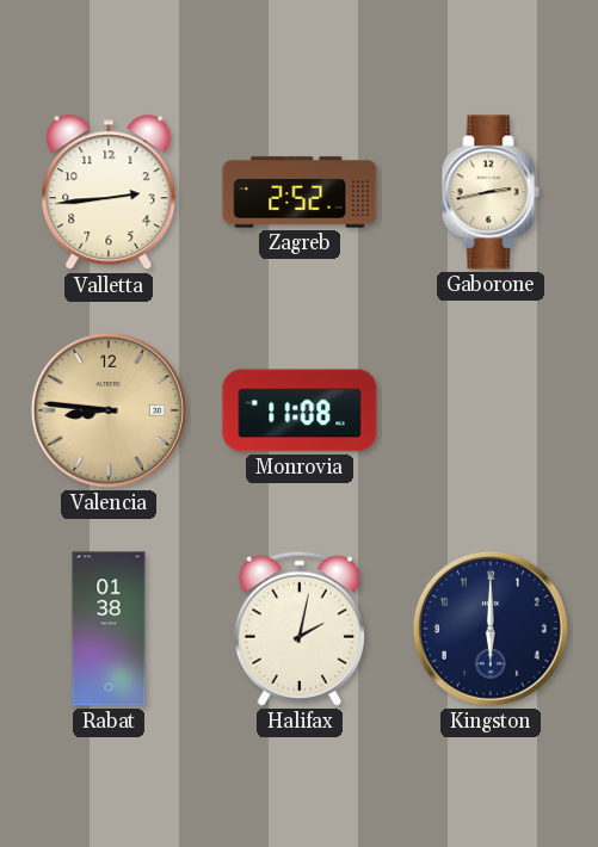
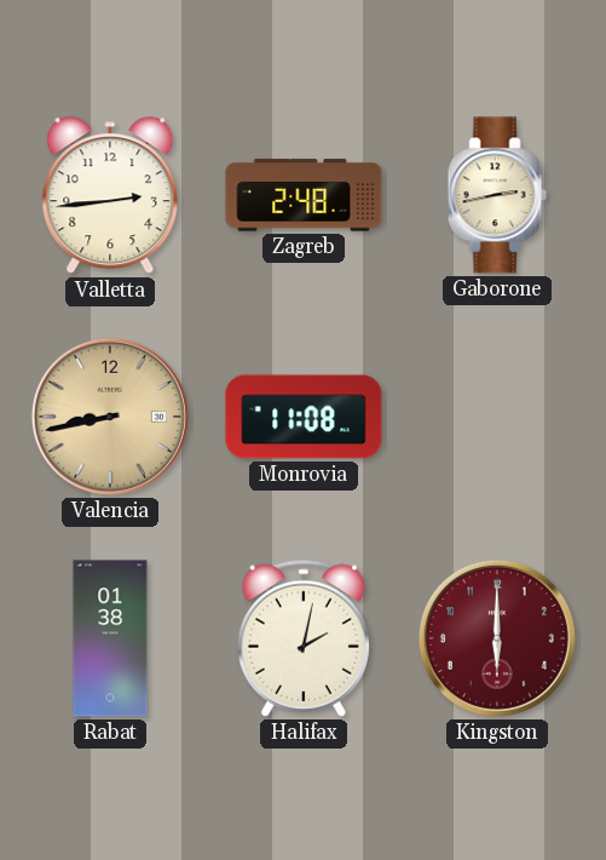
Zagreb: 2:52 -> 2:48 (304, 195)
Valencia: 8:46 -> 8:43 (110, 417)
Kingston dial: navy -> burgundy (497, 638)
